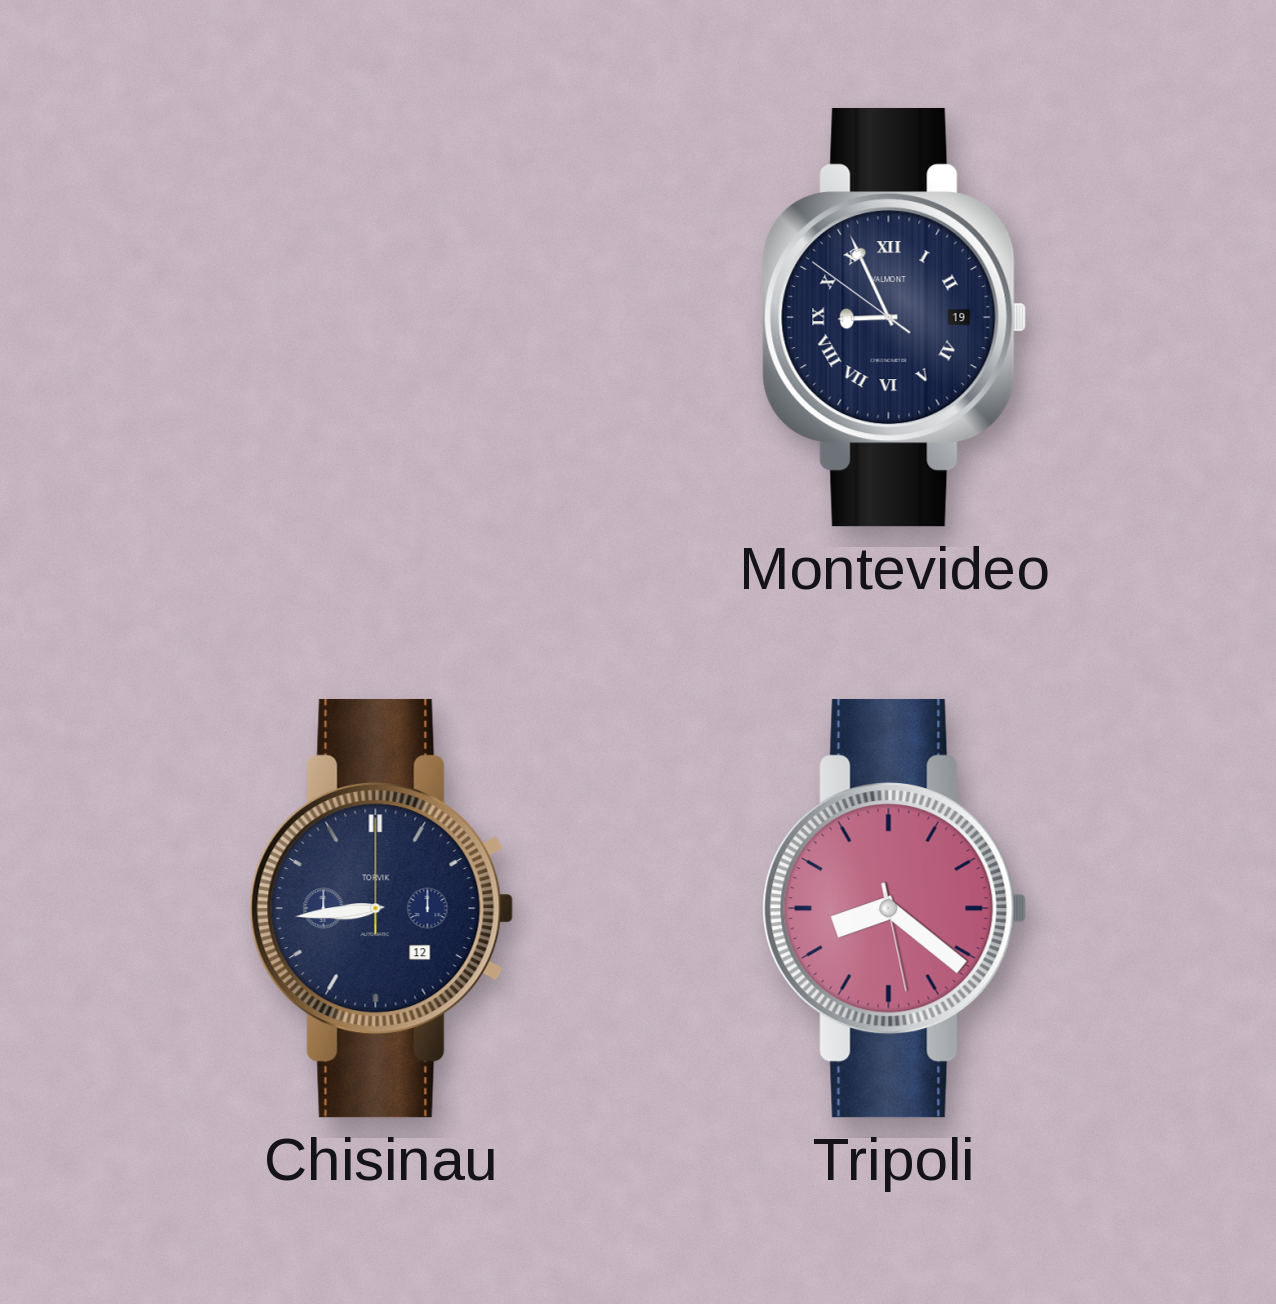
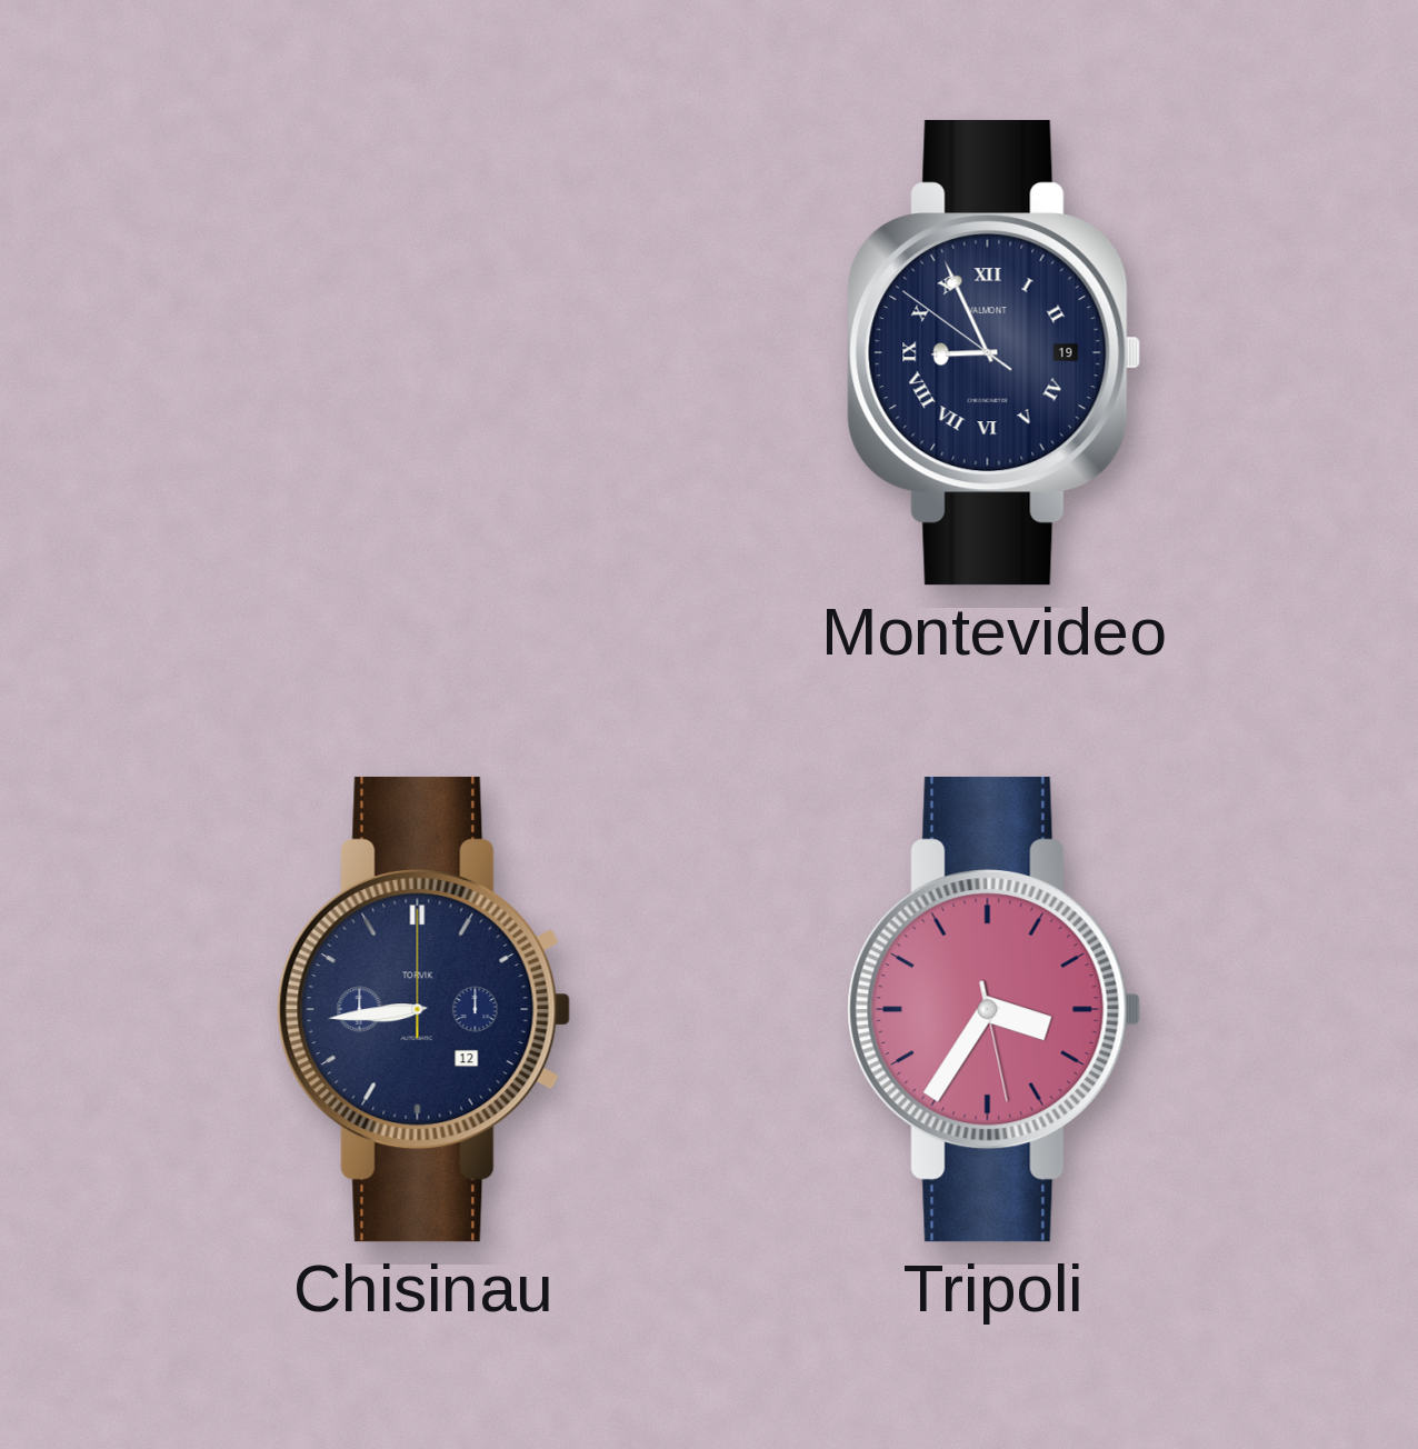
Tripoli: 8:21 -> 3:35 (995, 1009)
